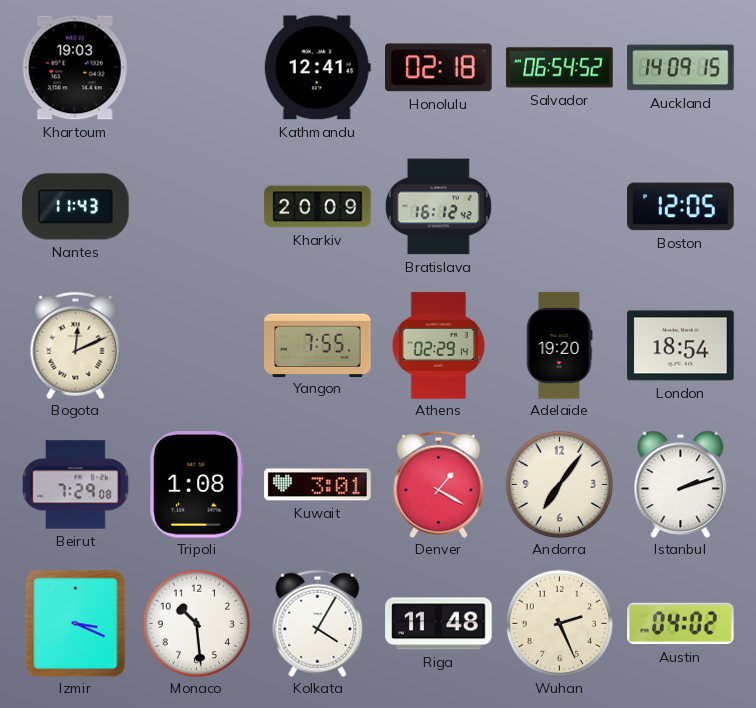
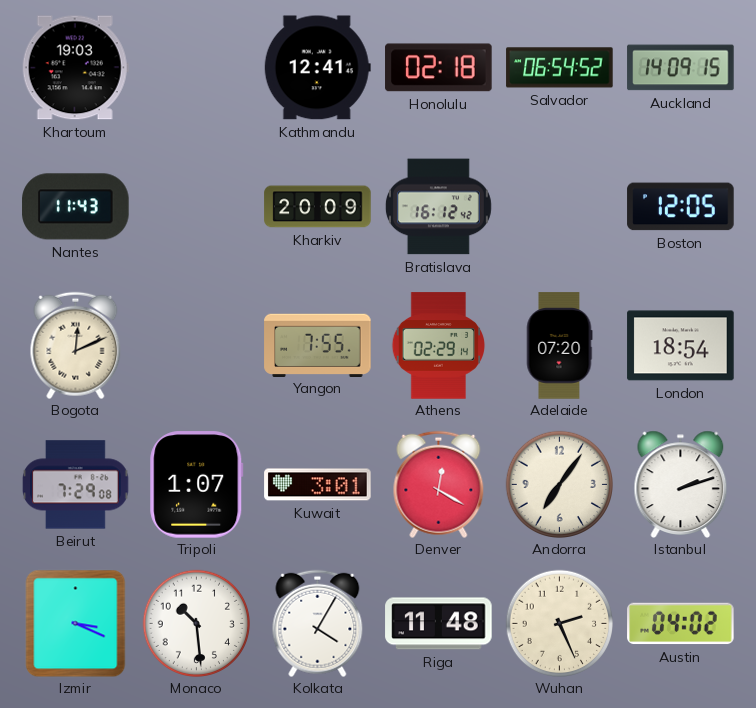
Adelaide: 19:20 -> 07:20 (559, 346)
Tripoli: 1:08 -> 1:07 (197, 485)
Denver: 1:20 -> 12:20 (439, 484)
